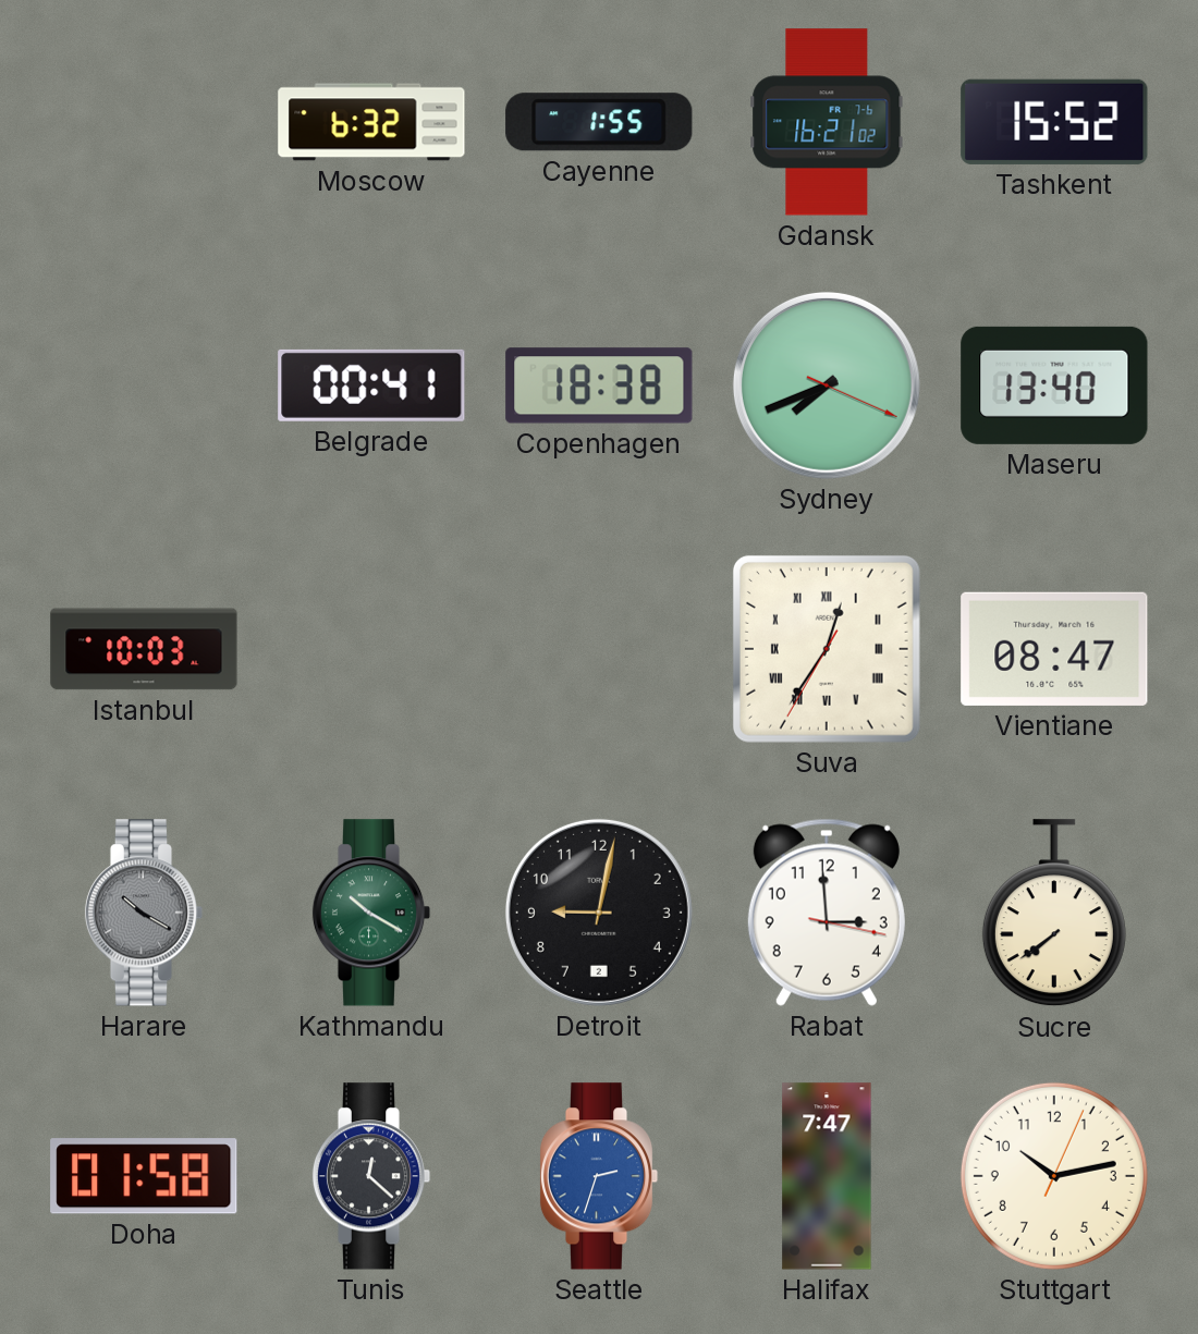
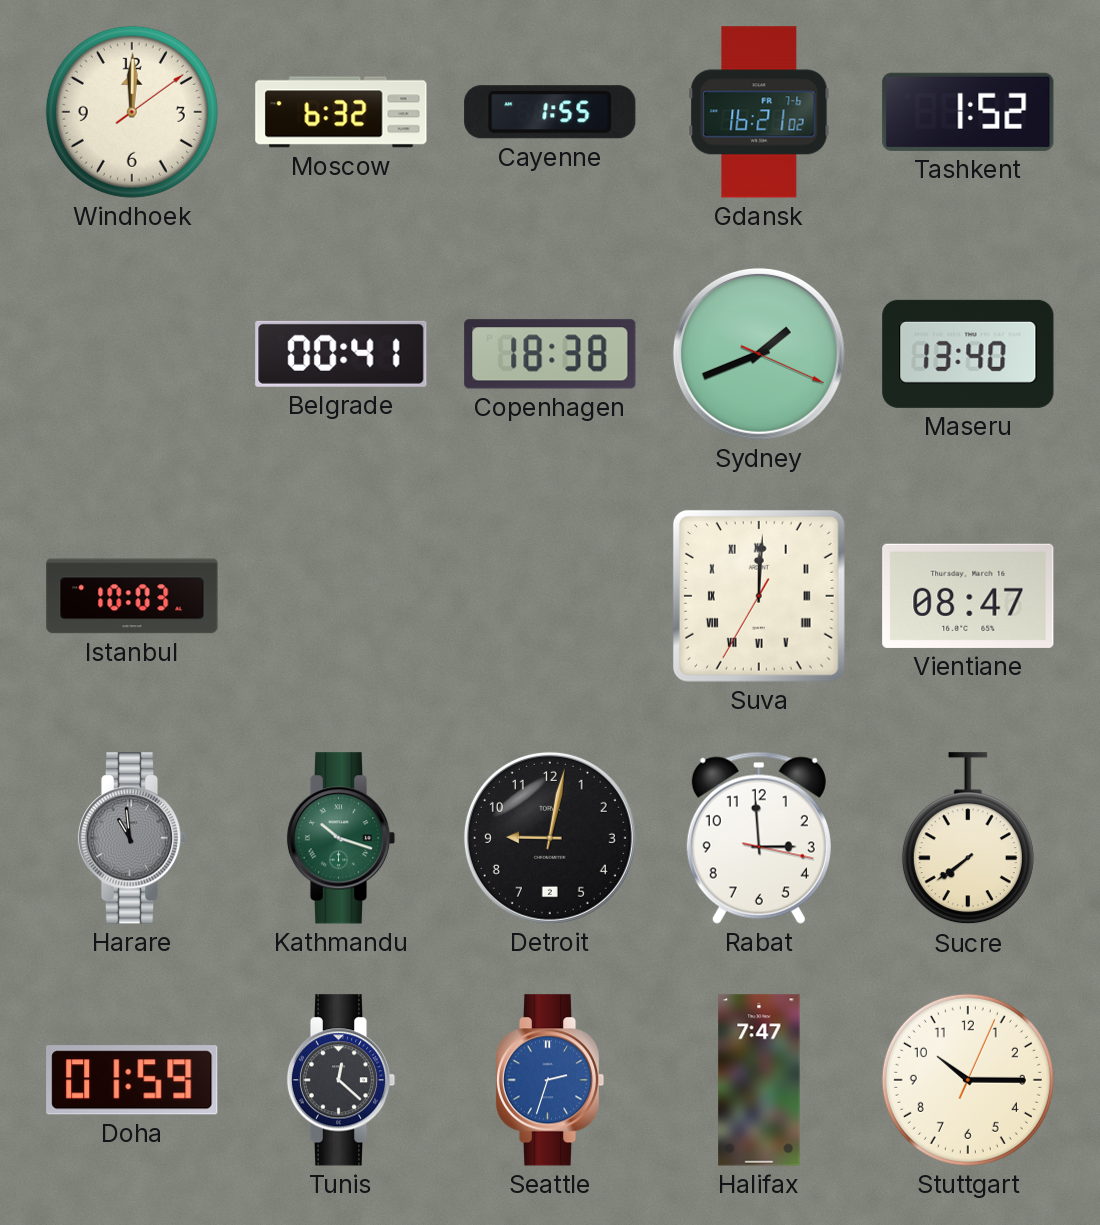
Windhoek: none -> 12:00 (132, 112)
Tashkent: 15:52 -> 1:52 (968, 112)
Sydney: 7:41 -> 1:41 (759, 354)
Suva: 12:35 -> 12:00 (759, 596)
Harare: 10:20 -> 10:59 (132, 838)
Kathmandu: 10:20 -> 10:18 (341, 838)
Doha: 01:58 -> 01:59 (132, 1080)
Stuttgart: 10:13 -> 10:15 (968, 1080)
